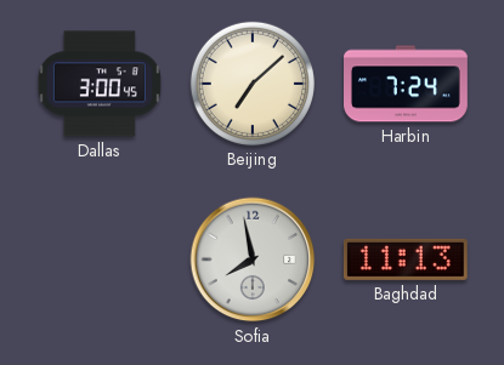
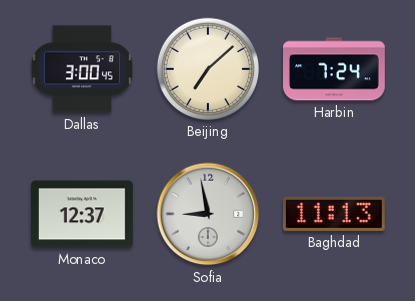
Monaco: none -> 12:37 (82, 214)
Sofia: 7:58 -> 8:58 (208, 214)
